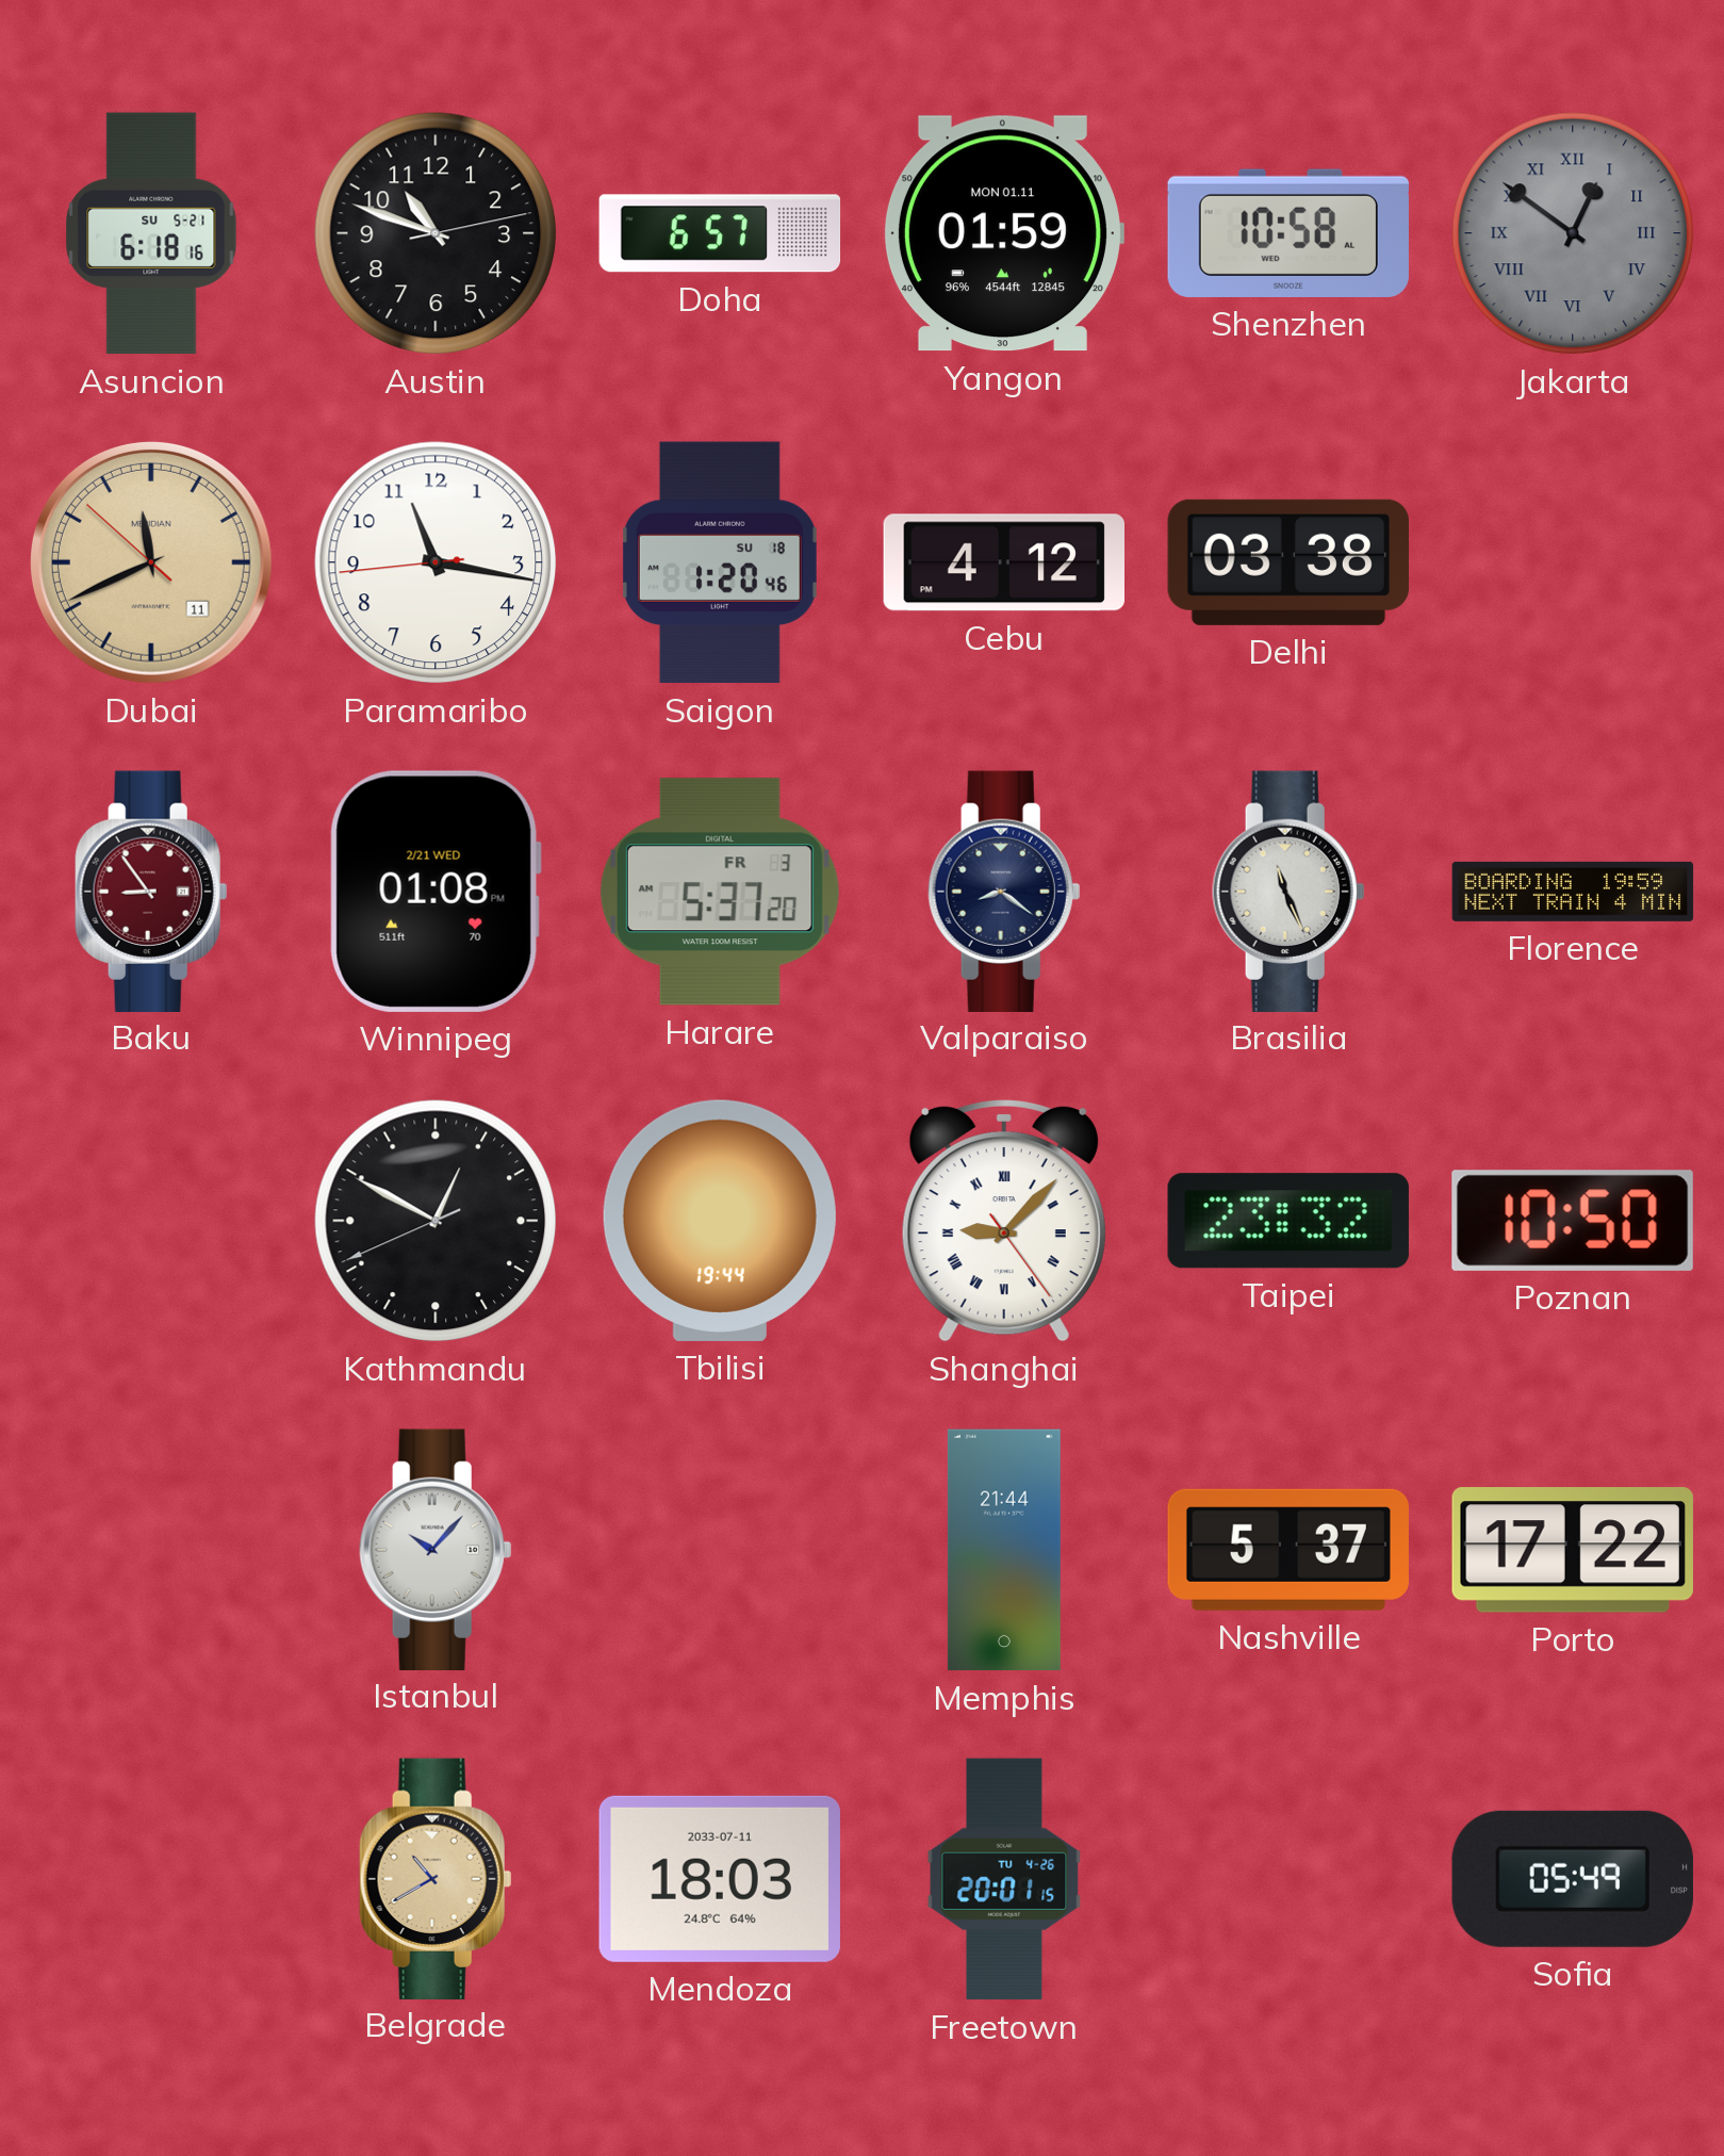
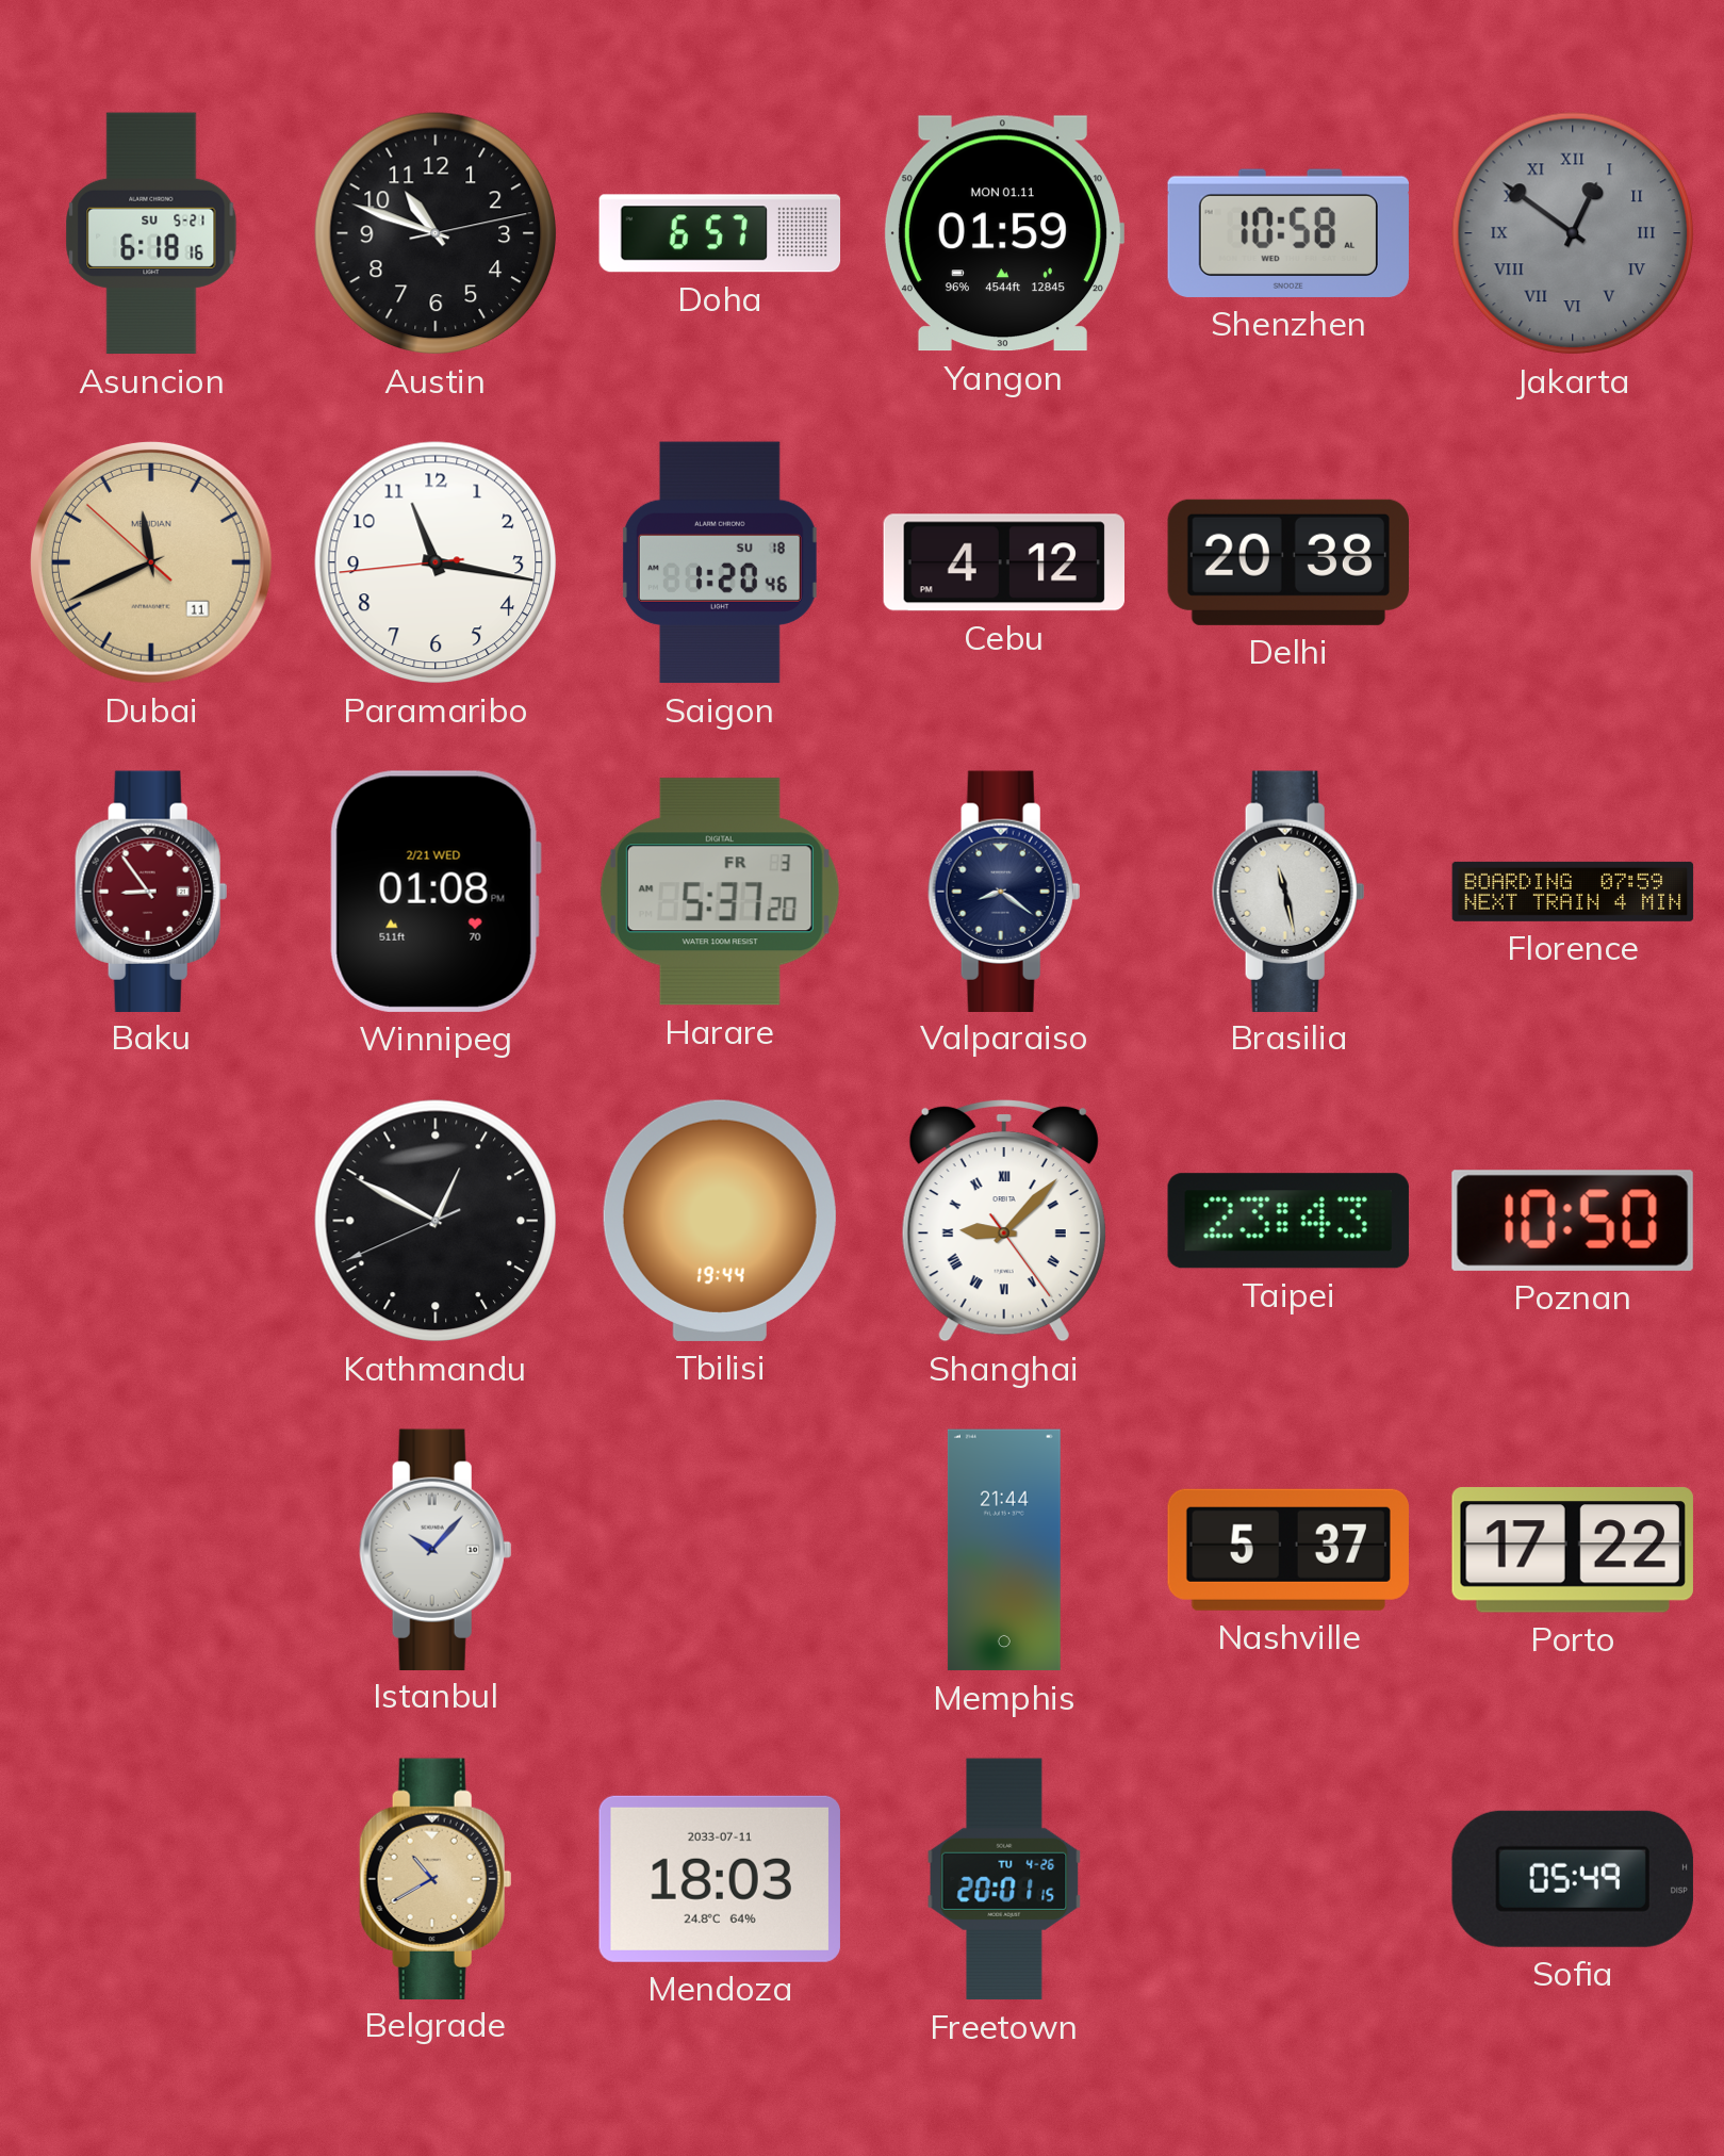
Delhi: 03:38 -> 20:38 (1287, 562)
Brasilia: 11:26 -> 11:28 (1288, 891)
Florence: 19:59 -> 07:59 (1573, 892)
Taipei: 23:32 -> 23:43 (1288, 1221)
